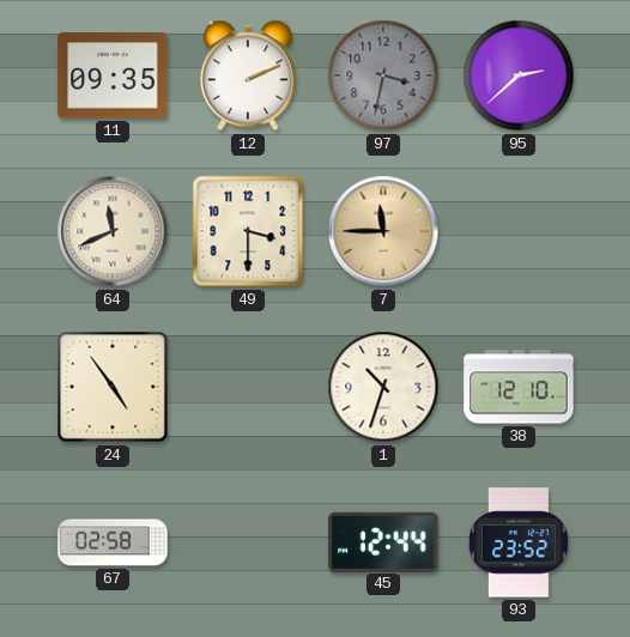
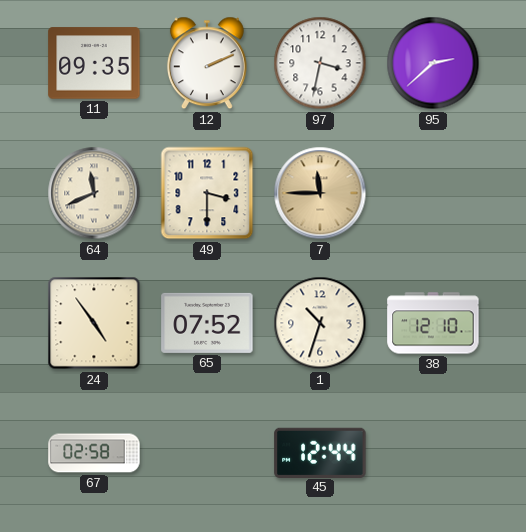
97 dial: grey -> white (320, 63)
65: none -> 07:52 (207, 323)
93: 23:52 -> none (519, 542)
